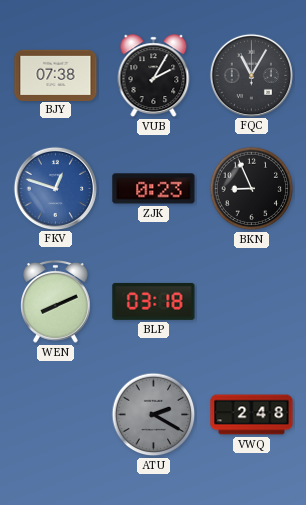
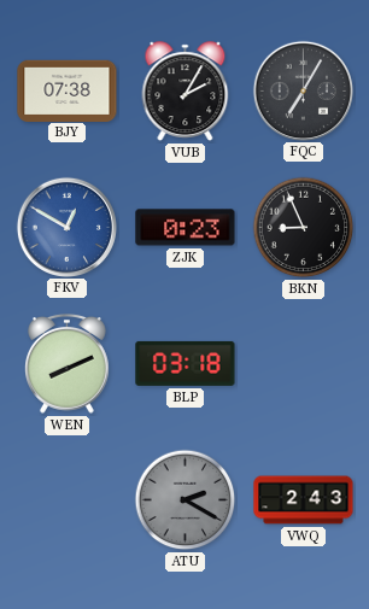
FQC: 11:05 -> 7:05 (303, 90)
FKV: 12:48 -> 12:50 (66, 227)
VWQ: 2:48 -> 2:43 (304, 500)
